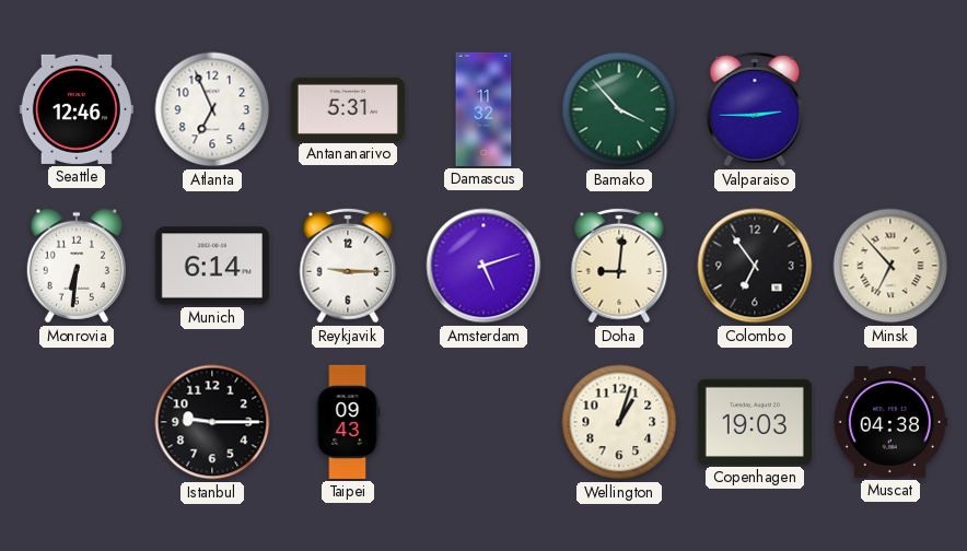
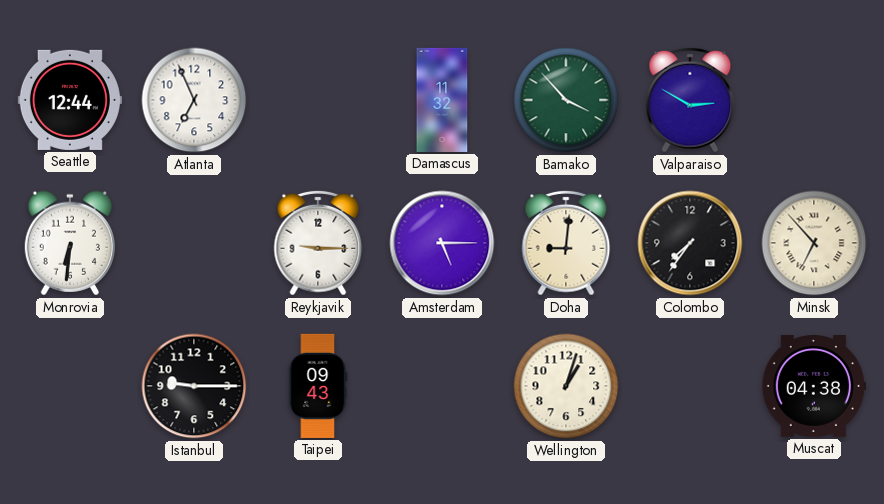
Seattle: 12:46 -> 12:44 (70, 100)
Antananarivo: 5:31 -> none (348, 109)
Valparaiso: 2:45 -> 2:50 (690, 100)
Munich: 6:14 -> none (212, 266)
Amsterdam: 5:12 -> 5:15 (442, 243)
Colombo: 6:54 -> 7:36 (690, 243)
Copenhagen: 19:03 -> none (755, 422)
